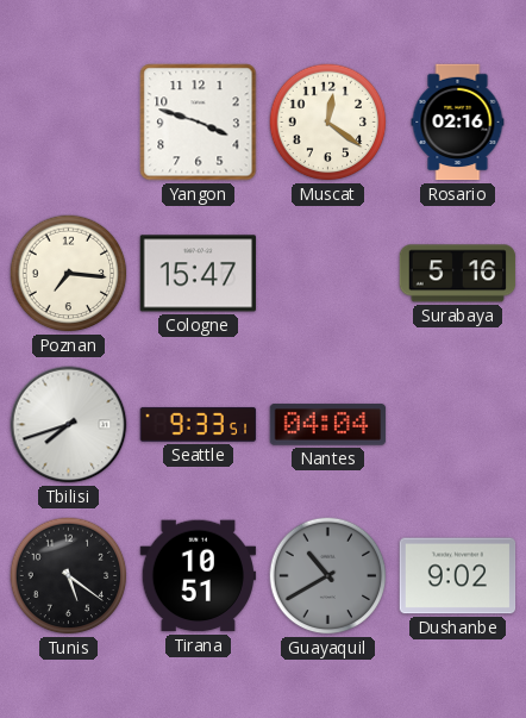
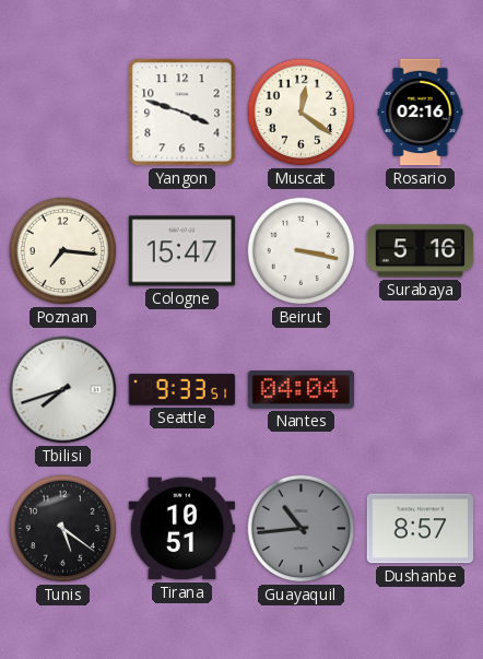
Beirut: none -> 3:17 (302, 251)
Guayaquil: 10:40 -> 10:44 (302, 529)
Dushanbe: 9:02 -> 8:57 (421, 529)
